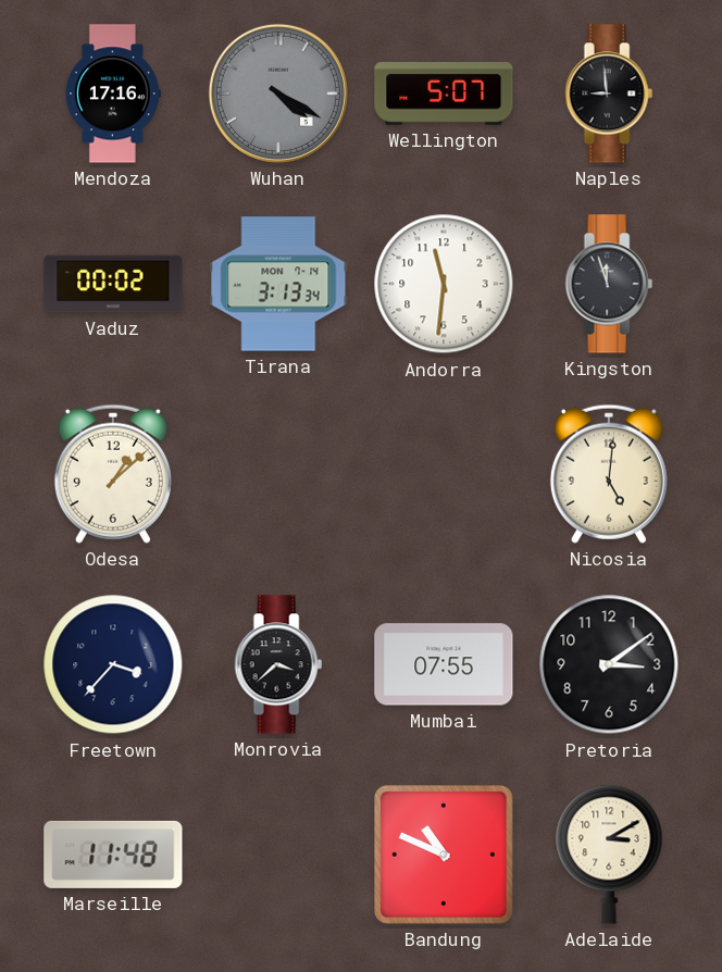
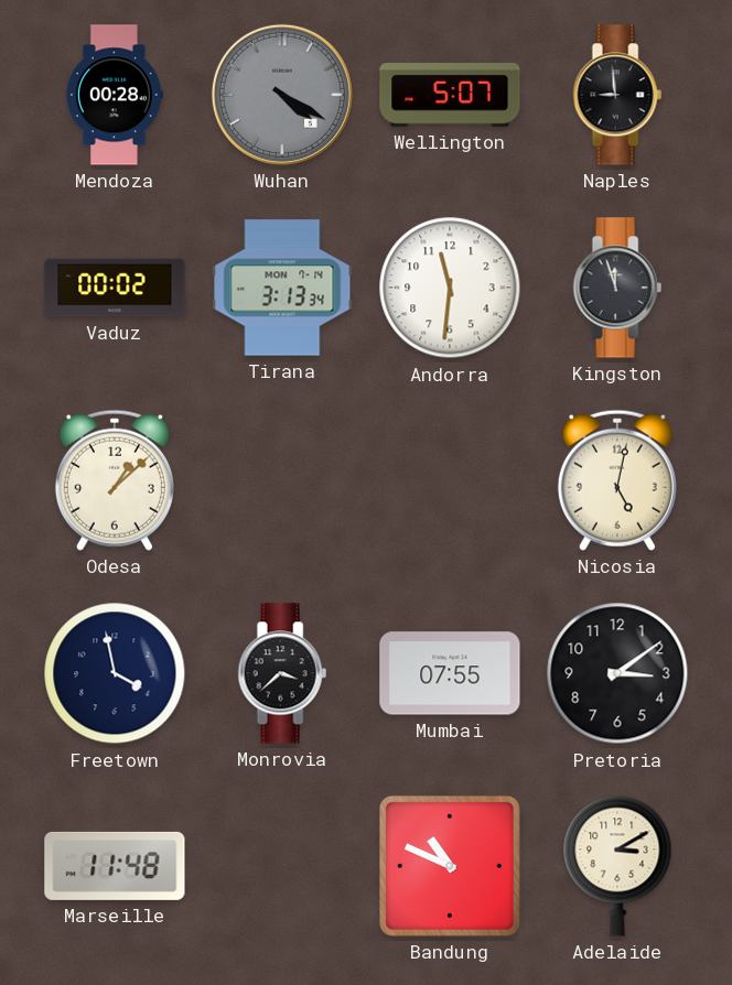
Mendoza: 17:16 -> 00:28 (115, 95)
Nicosia: 5:01 -> 5:02 (617, 480)
Freetown: 3:37 -> 3:58 (115, 673)
